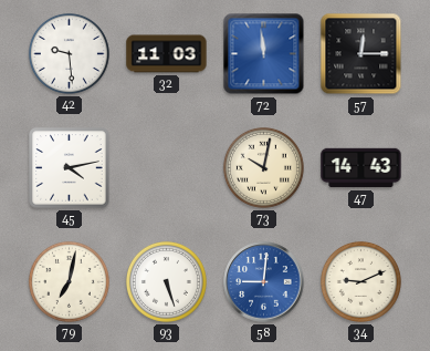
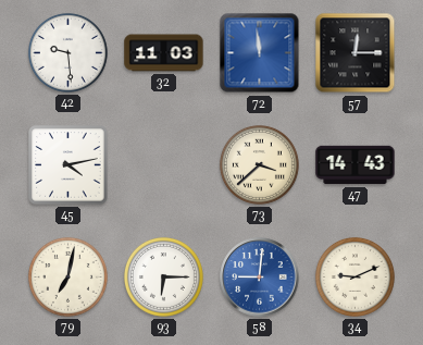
73: 10:02 -> 3:38 (259, 164)
93: 5:27 -> 6:15 (163, 276)
